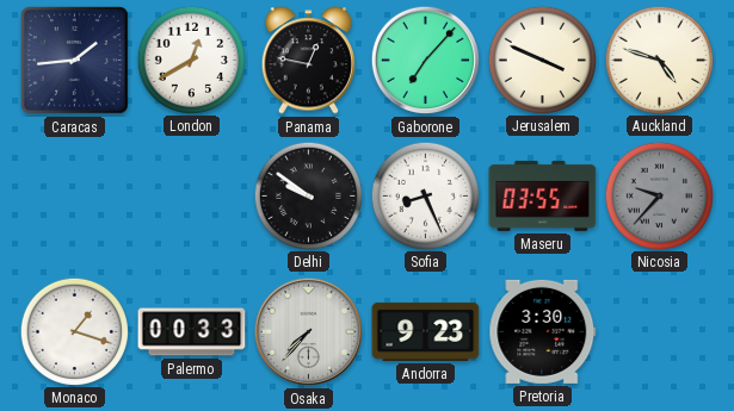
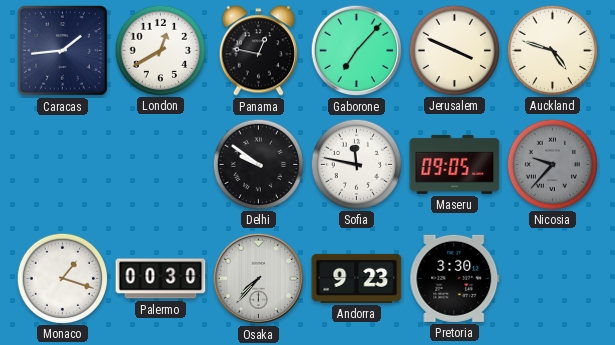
Sofia: 8:26 -> 11:47 (356, 164)
Maseru: 03:55 -> 09:05 (455, 164)
Palermo: 00:33 -> 00:30 (161, 279)
